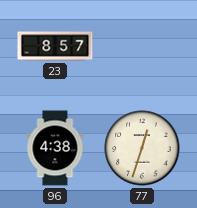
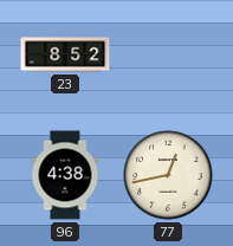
23: 8:57 -> 8:52 (65, 54)
77: 12:33 -> 12:43 (168, 175)
